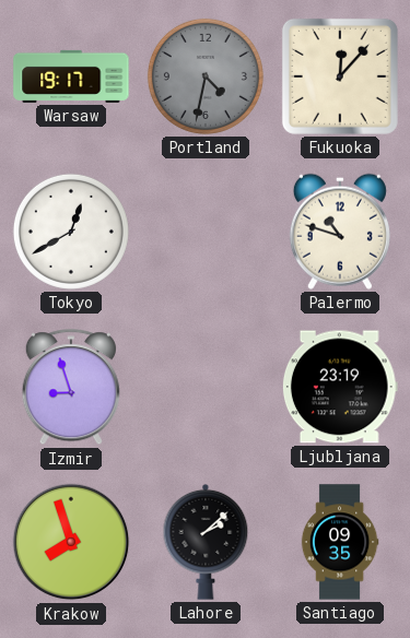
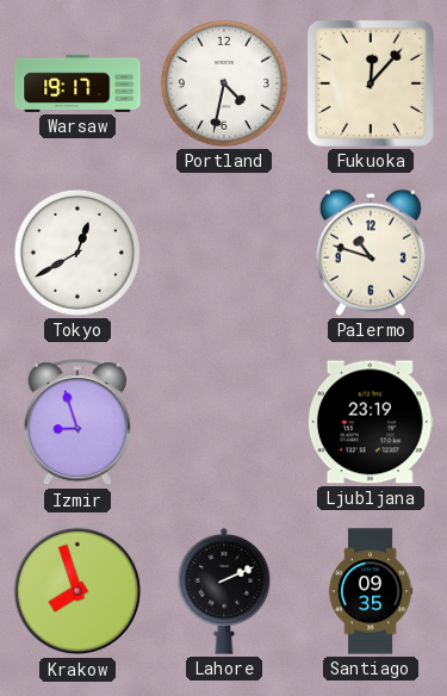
Portland dial: grey -> white (224, 83)
Lahore: 2:08 -> 2:11 (224, 591)
